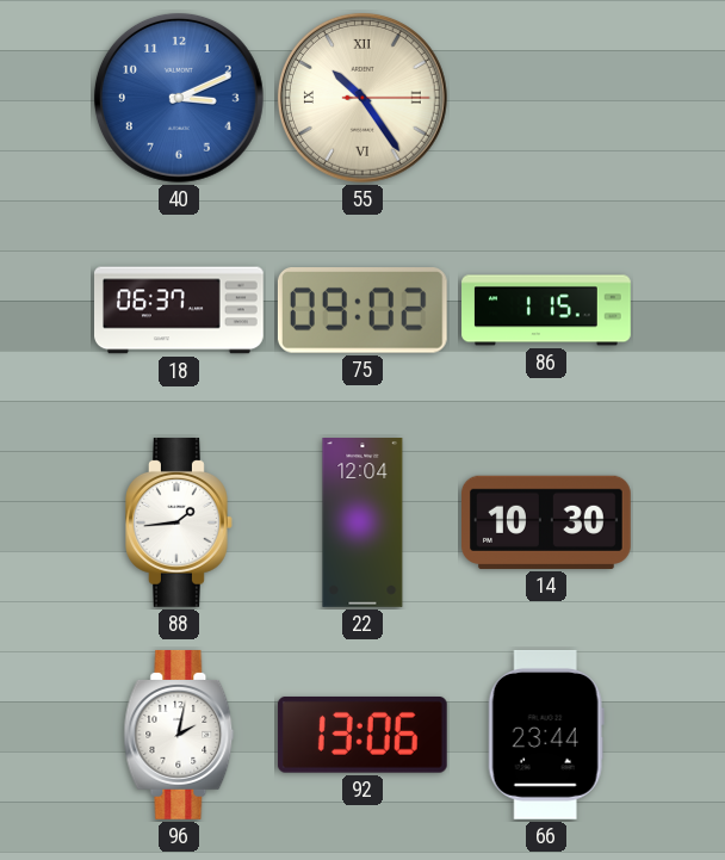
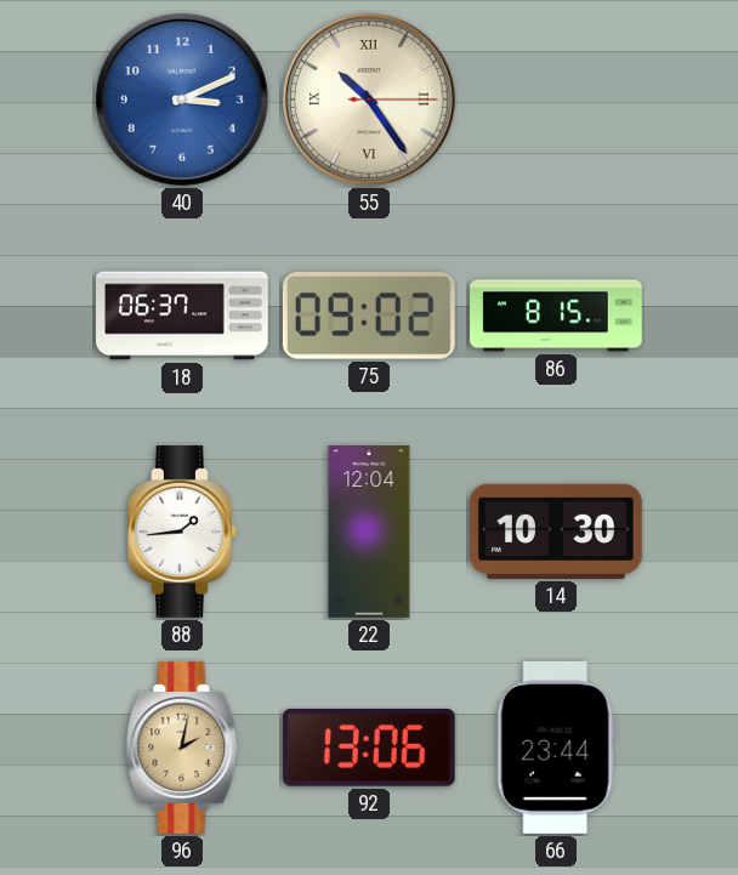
86: 1:15 -> 8:15 (556, 316)
96 dial: white -> champagne (182, 748)
